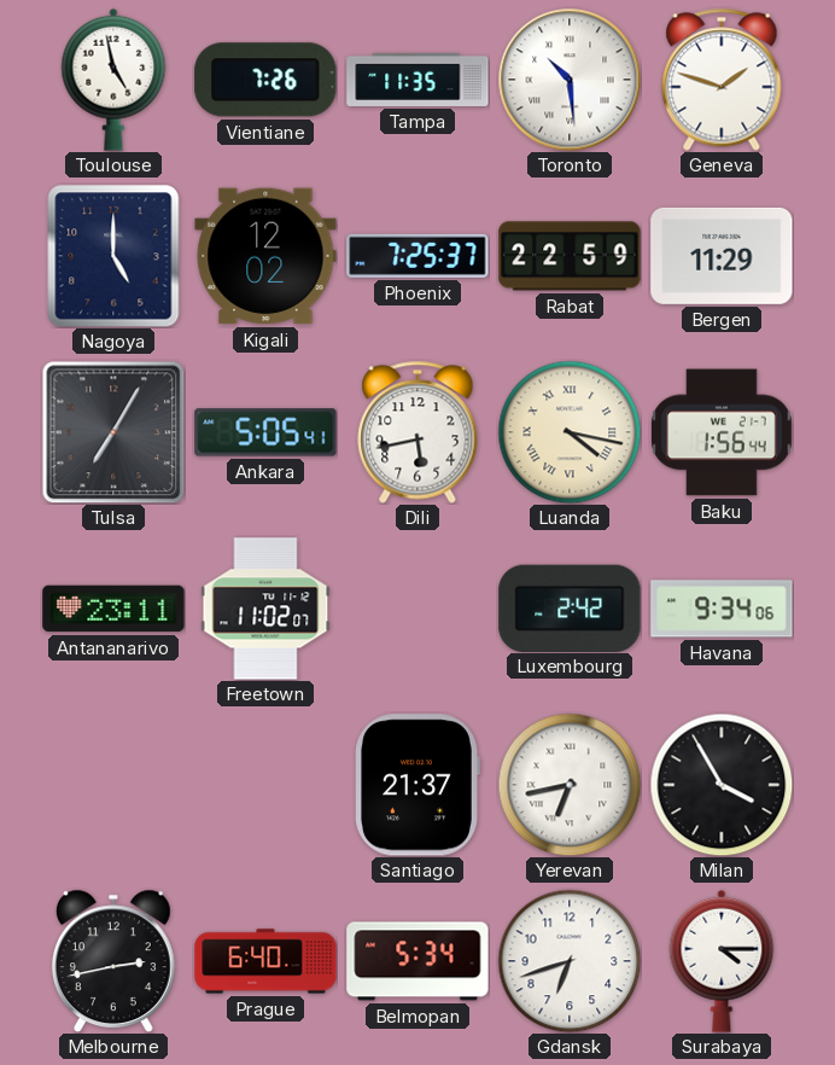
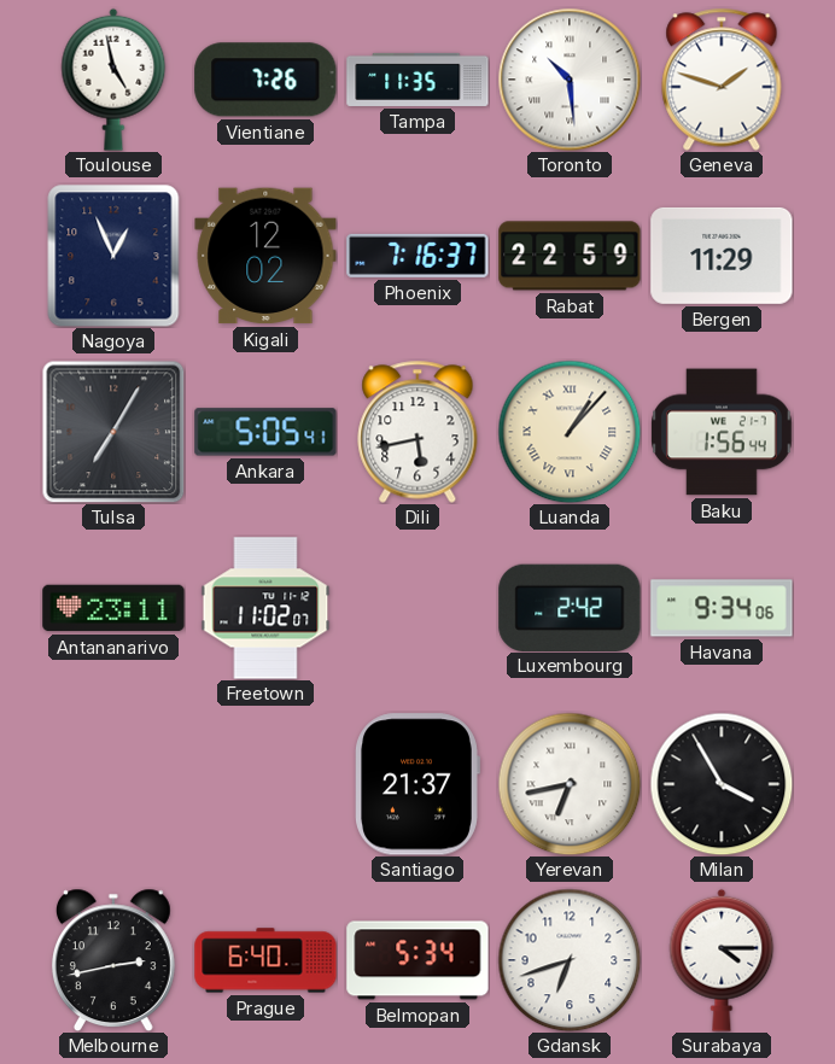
Nagoya: 5:00 -> 12:56 (113, 256)
Phoenix: 7:25 -> 7:16 (417, 256)
Luanda: 4:17 -> 1:07 (570, 432)
